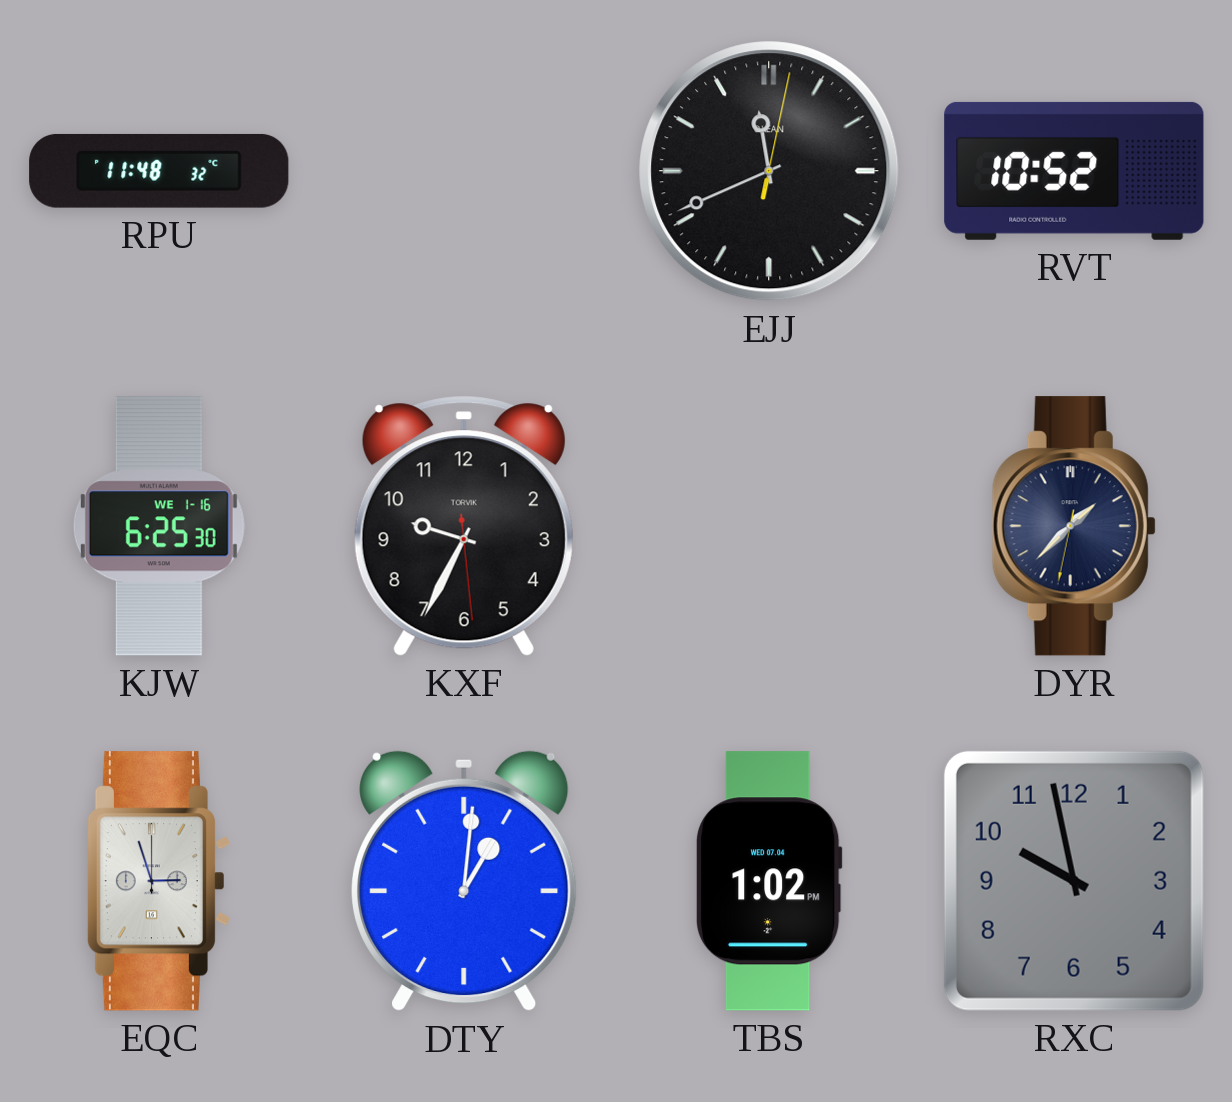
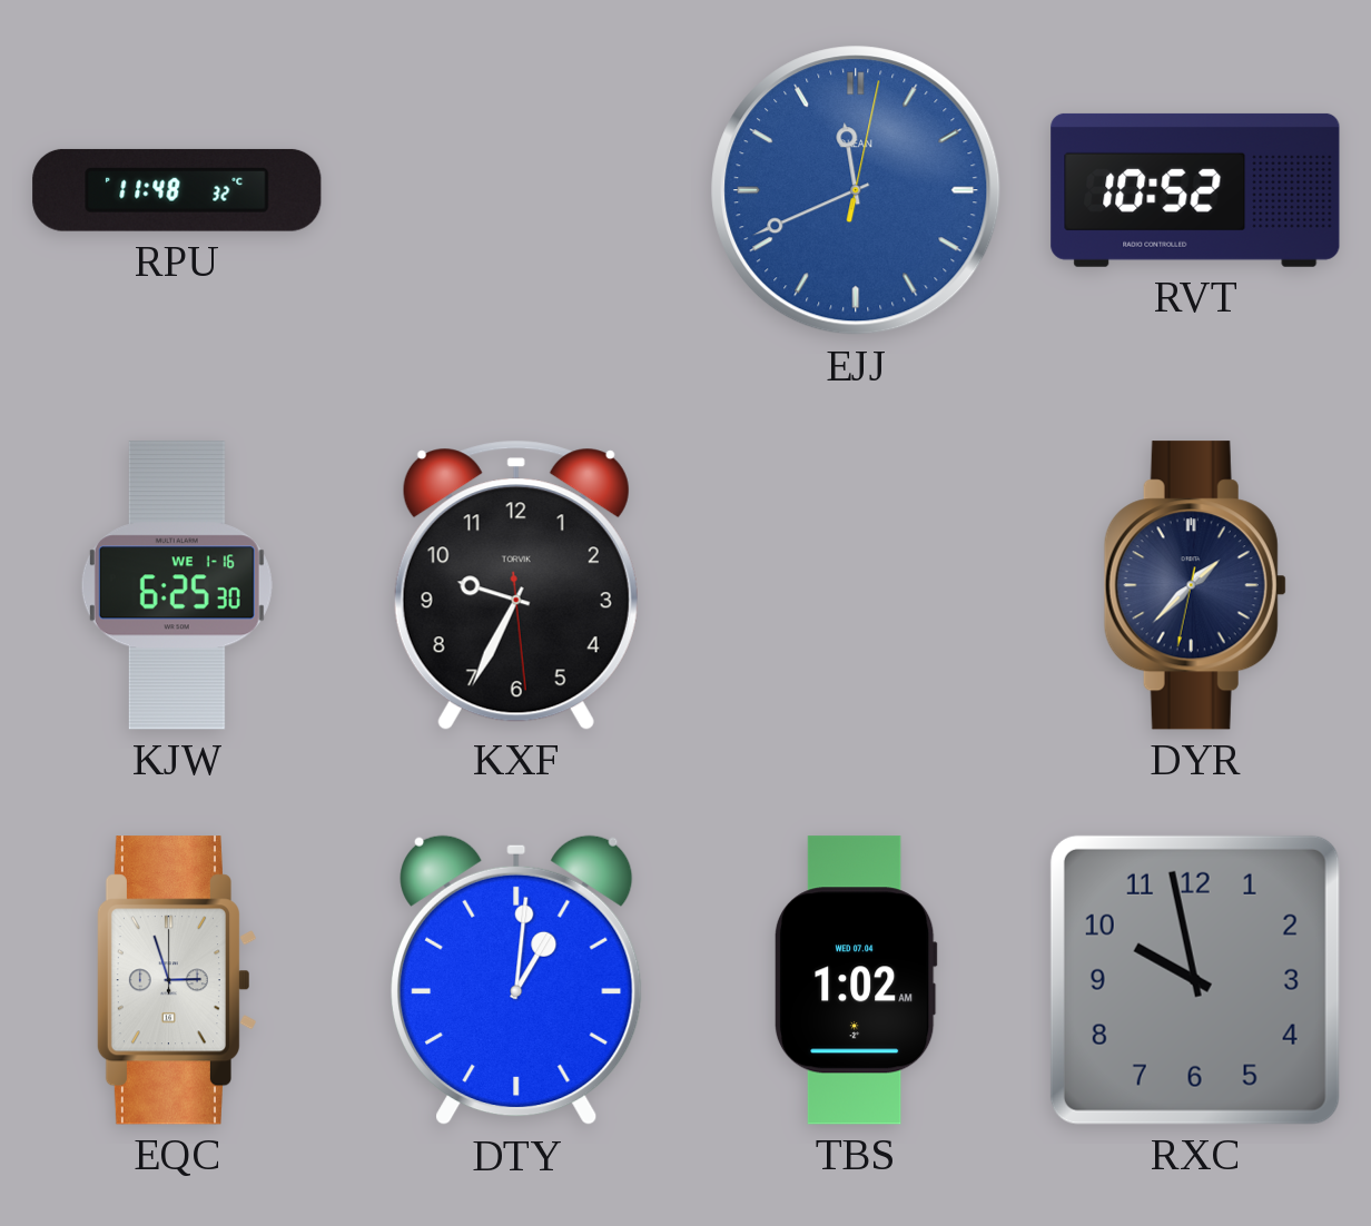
EJJ dial: black -> blue (856, 190)
TBS: 1:02 PM -> 1:02 AM (856, 980)
